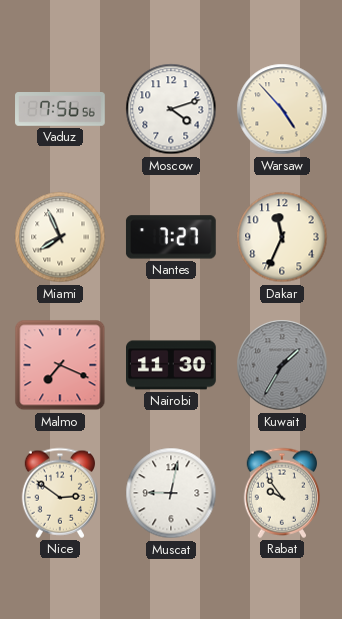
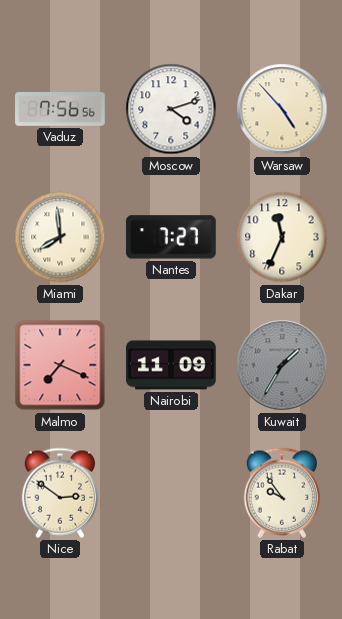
Miami: 7:56 -> 7:59 (60, 237)
Nairobi: 11:30 -> 11:09 (171, 365)
Muscat: 9:02 -> none (171, 493)
